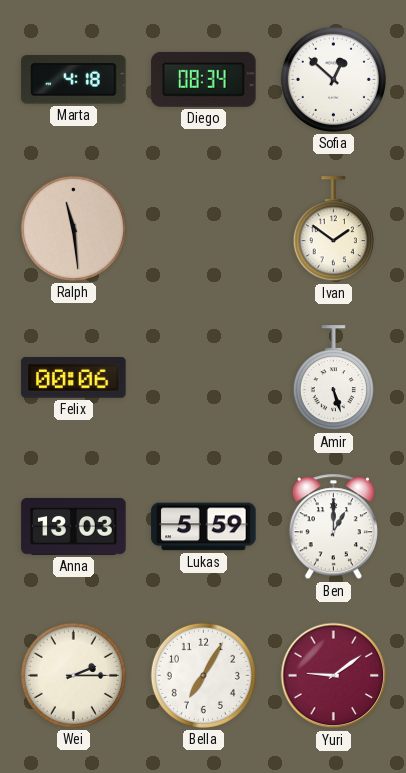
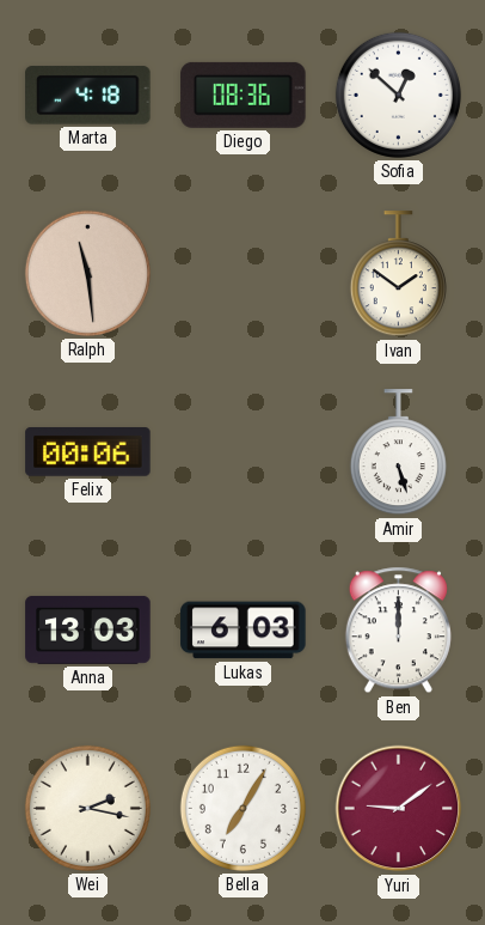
Diego: 08:34 -> 08:36 (244, 95)
Lukas: 5:59 -> 6:03 (244, 631)
Ben: 1:00 -> 12:00 (398, 631)
Wei: 2:15 -> 2:17 (87, 808)
